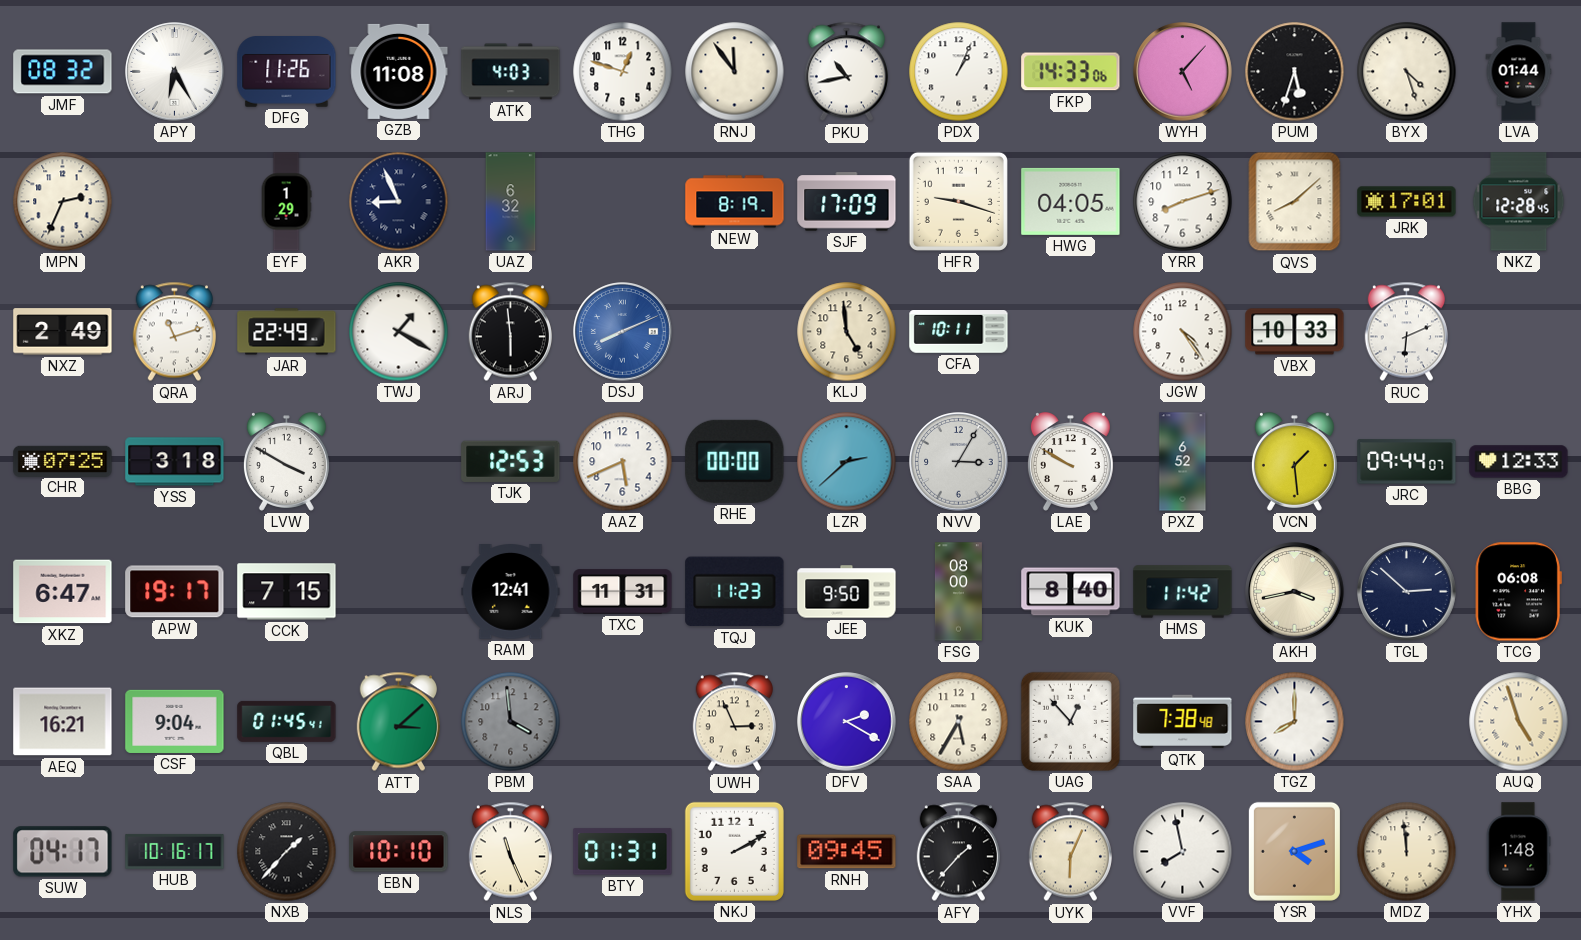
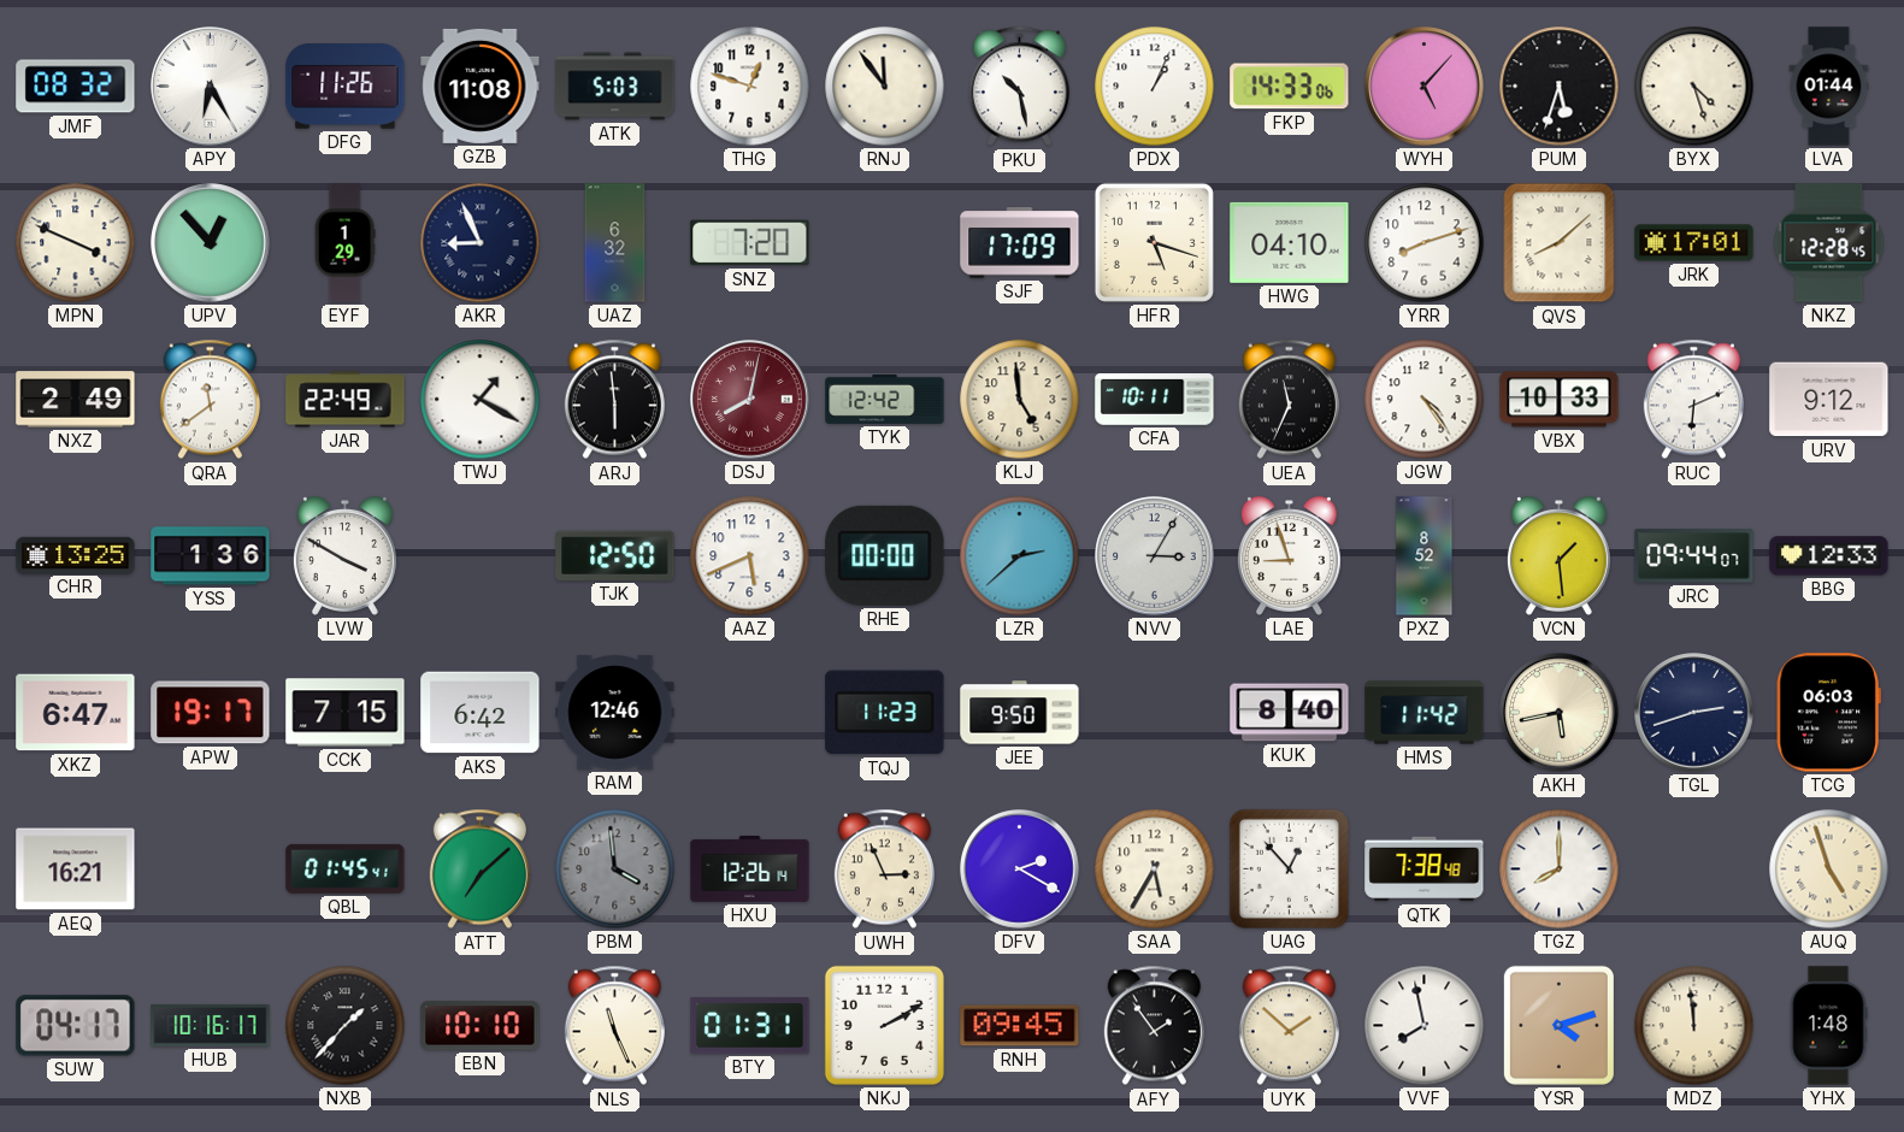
ATK: 4:03 -> 5:03 (615, 87)
PKU: 10:43 -> 10:28 (1019, 87)
MPN: 2:34 -> 3:49 (76, 243)
UPV: none -> 12:53 (211, 243)
SNZ: none -> 7:20 (750, 243)
NEW: 8:19 -> none (735, 202)
HFR: 9:18 -> 5:18 (1154, 242)
HWG: 04:05 -> 04:10 (1290, 242)
QRA: 11:12 -> 11:39 (210, 400)
DSJ: 8:11 -> 8:02 (750, 400)
DSJ dial: blue -> burgundy (750, 400)
TYK: none -> 12:42 (885, 399)
UEA: none -> 11:34 (1289, 400)
URV: none -> 9:12 (1829, 400)
CHR: 07:25 -> 13:25 (76, 555)
YSS: 3:18 -> 1:36 (211, 556)
TJK: 12:53 -> 12:50 (615, 555)
LAE: 9:50 -> 8:57 (1289, 556)
PXZ: 6:52 -> 8:52 (1425, 556)
AKS: none -> 6:42 (481, 713)
RAM: 12:41 -> 12:46 (615, 713)
TXC: 11:31 -> none (623, 592)
FSG: 08:00 -> none (958, 592)
AKH: 3:43 -> 5:43 (1560, 713)
TGL: 2:52 -> 2:42 (1694, 713)
TCG: 06:08 -> 06:03 (1828, 713)
CSF: 9:04 -> none (175, 721)
ATT: 3:08 -> 7:08 (479, 869)
HXU: none -> 12:26 (750, 868)
AFY: 1:37 -> 1:54 (1154, 1026)
UYK: 6:04 -> 1:52 (1289, 1026)
